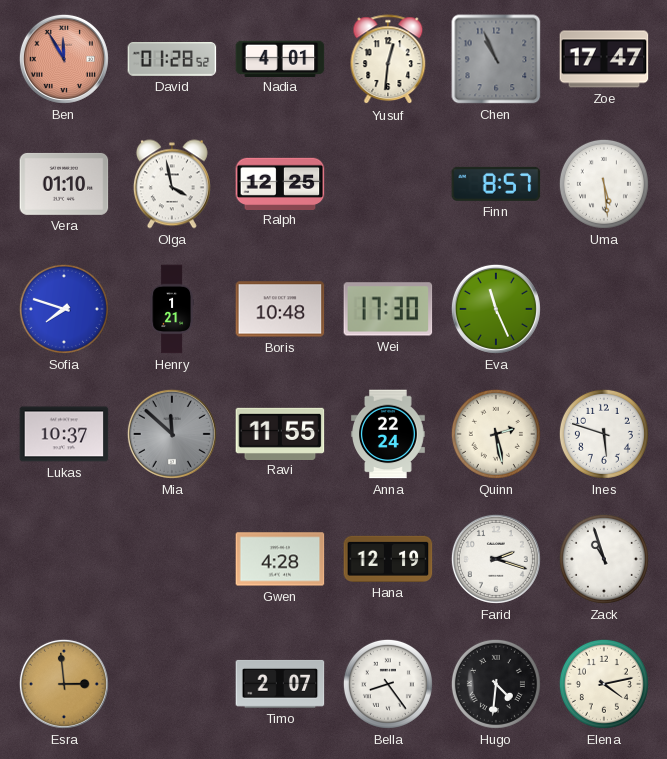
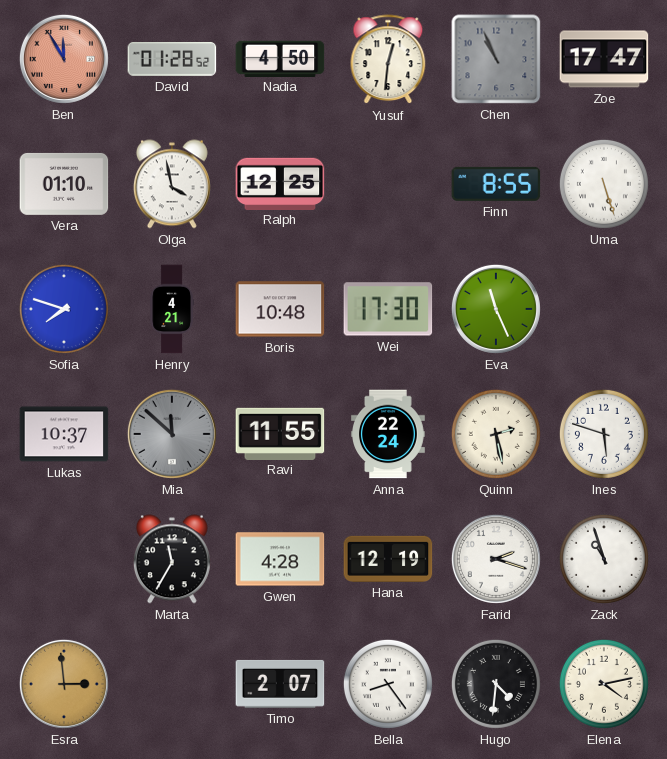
Nadia: 4:01 -> 4:50 (280, 58)
Finn: 8:57 -> 8:55 (496, 184)
Uma: 5:29 -> 5:27 (604, 184)
Henry: 1:21 -> 4:21 (172, 309)
Marta: none -> 11:35 (172, 559)
